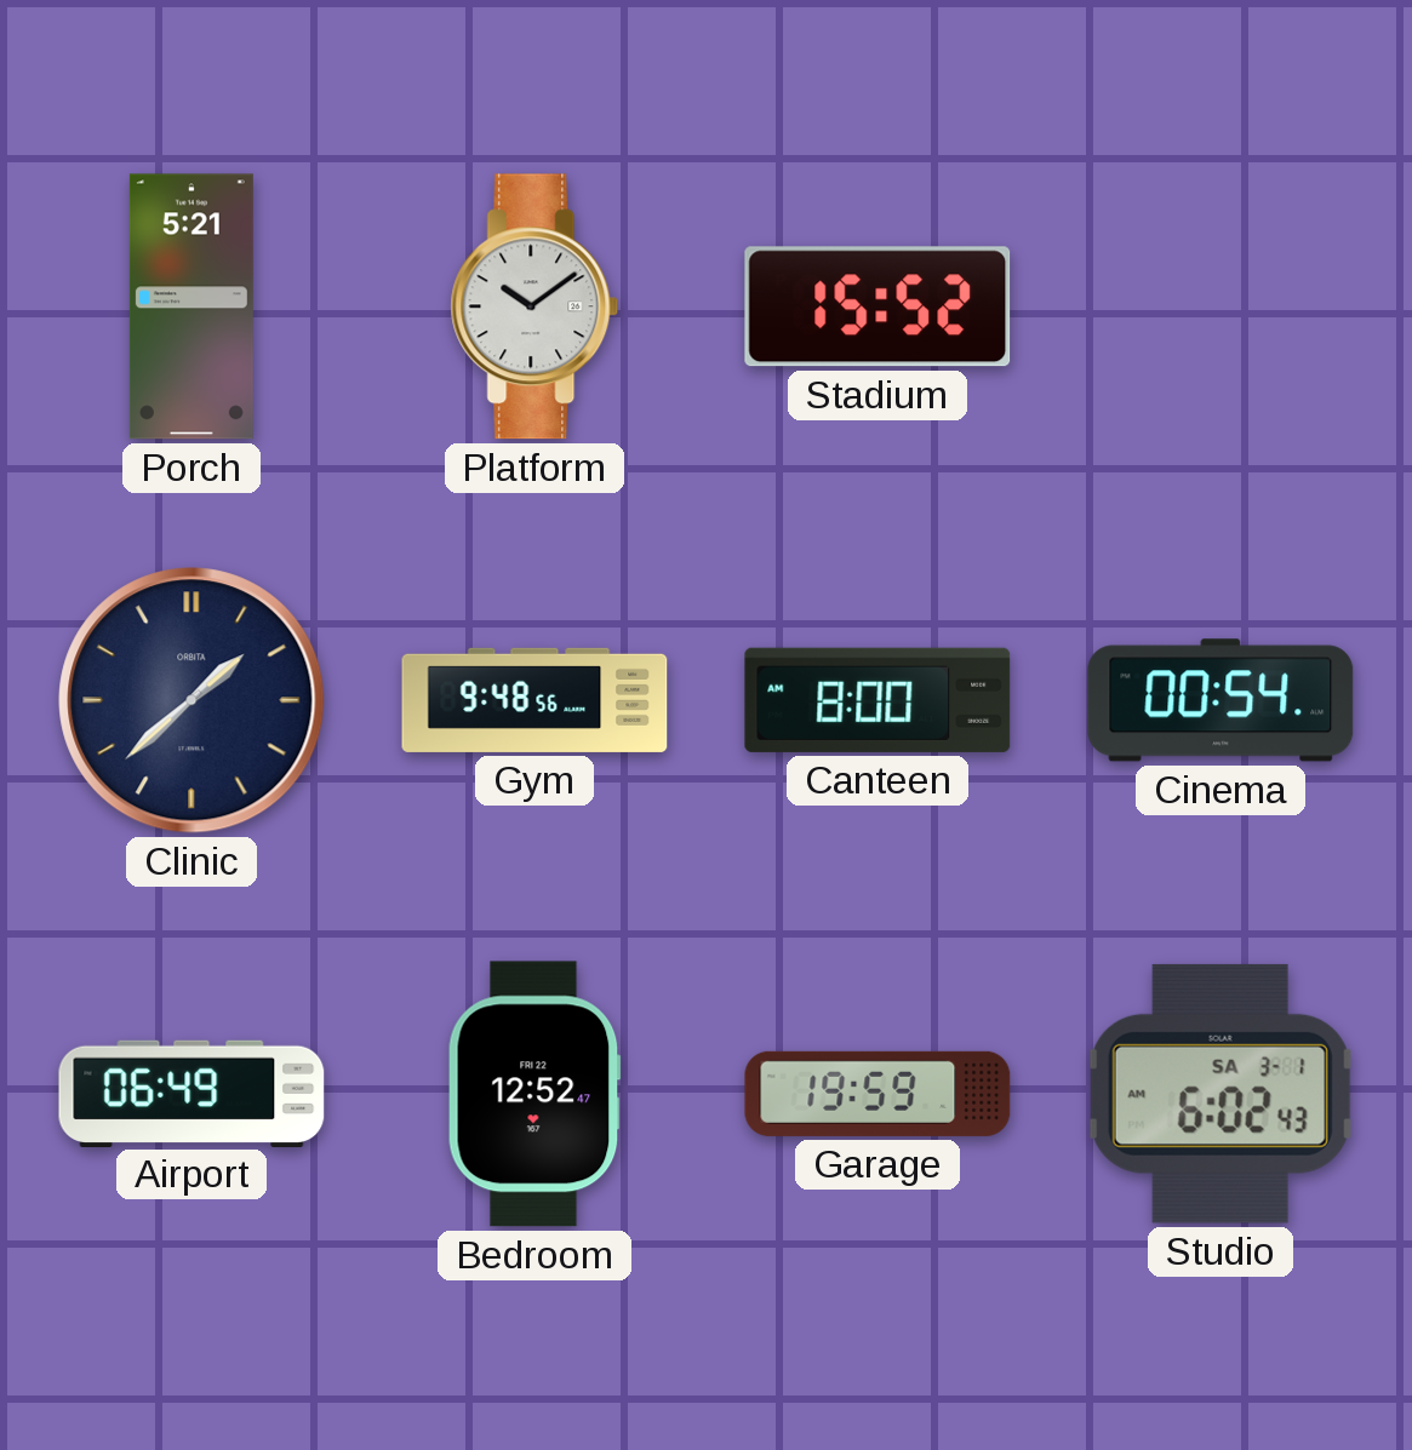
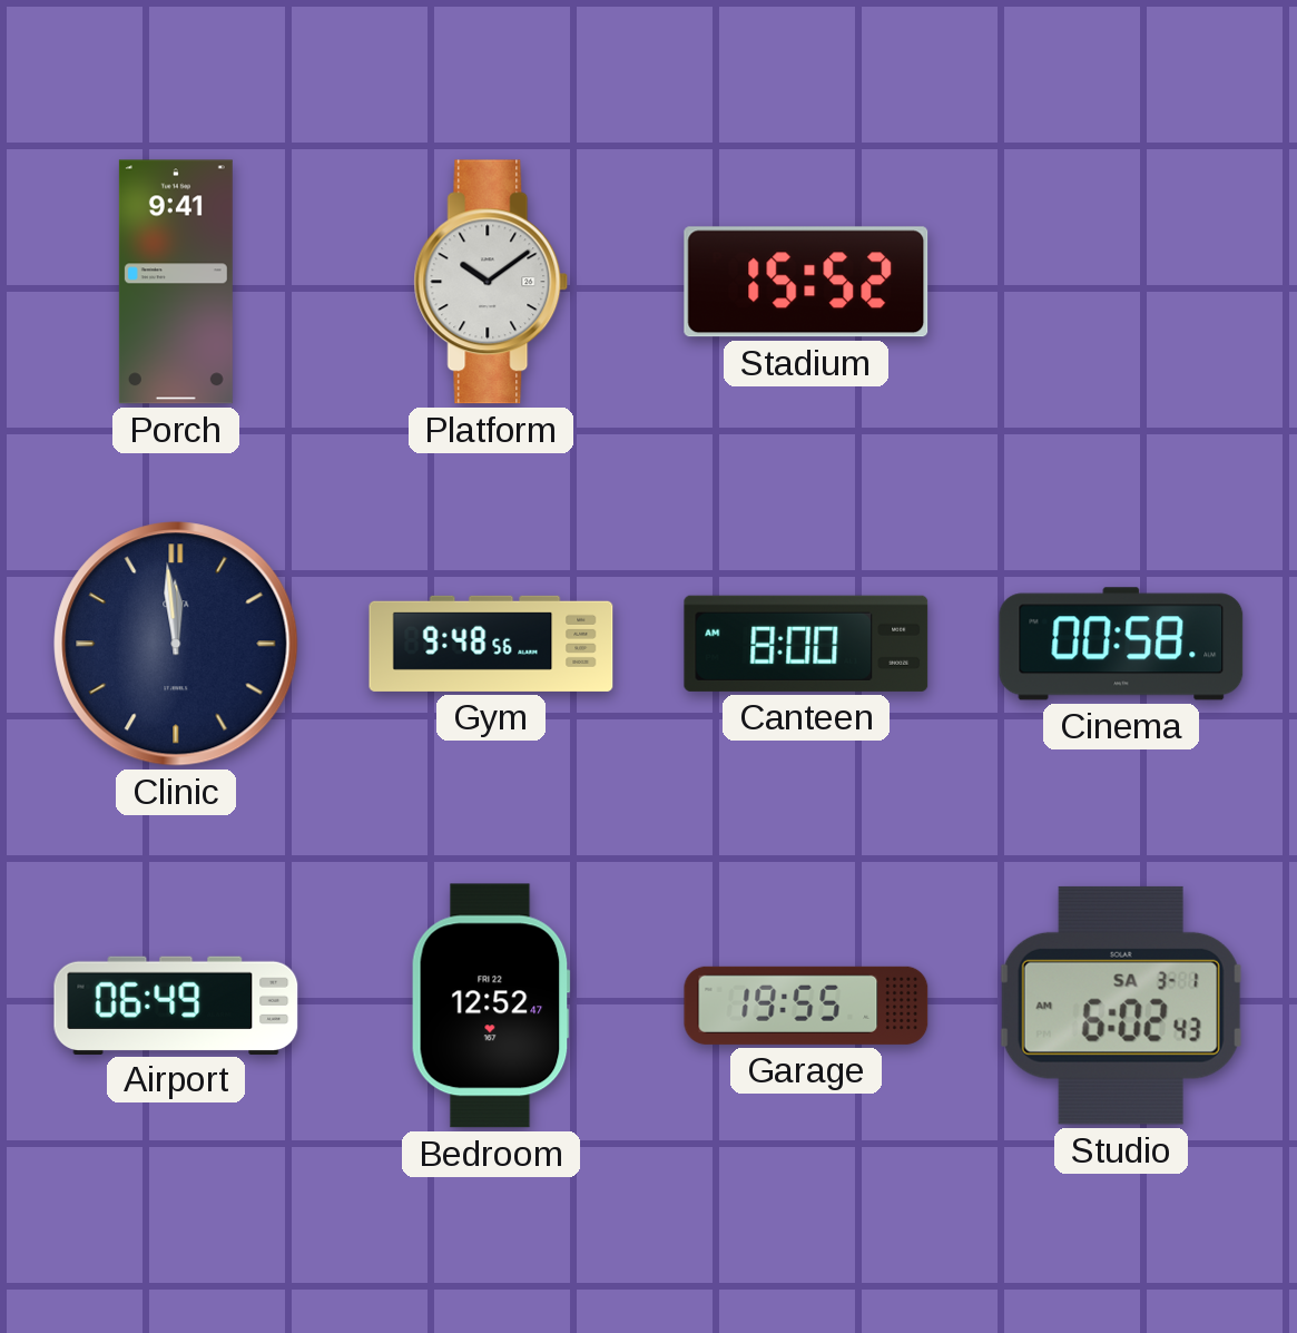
Porch: 5:21 -> 9:41 (176, 282)
Clinic: 1:38 -> 11:59 (176, 644)
Cinema: 00:54 -> 00:58 (1121, 644)
Garage: 19:59 -> 19:55 (806, 1006)
